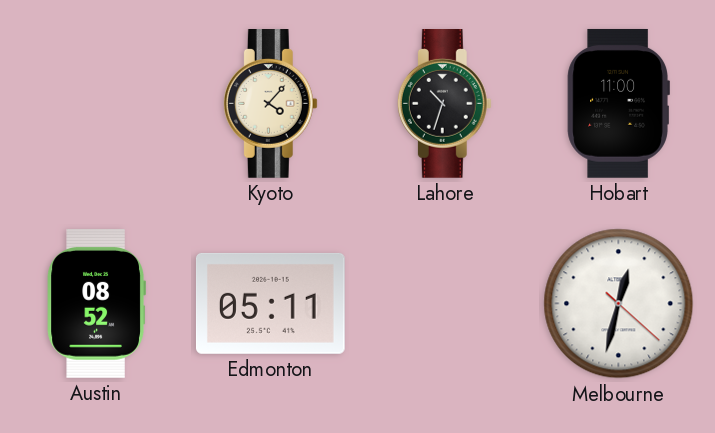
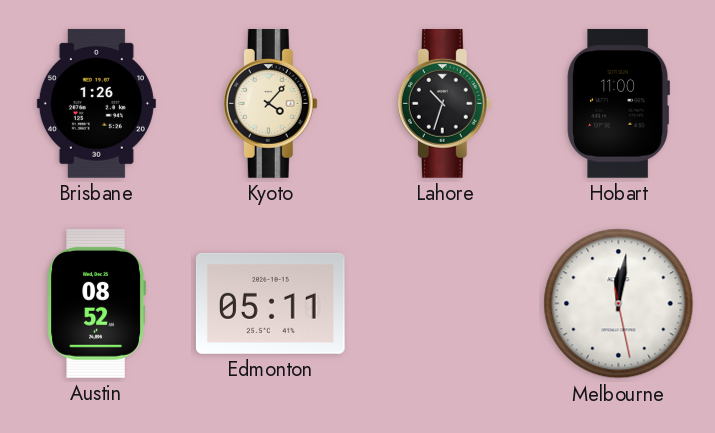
Brisbane: none -> 1:26 (96, 104)
Melbourne: 12:32 -> 12:01 (619, 304)
